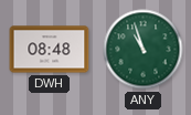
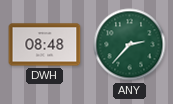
ANY: 10:57 -> 2:37 (130, 45)
